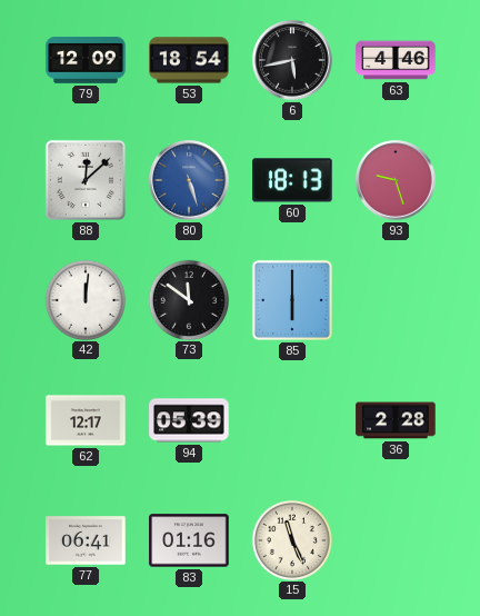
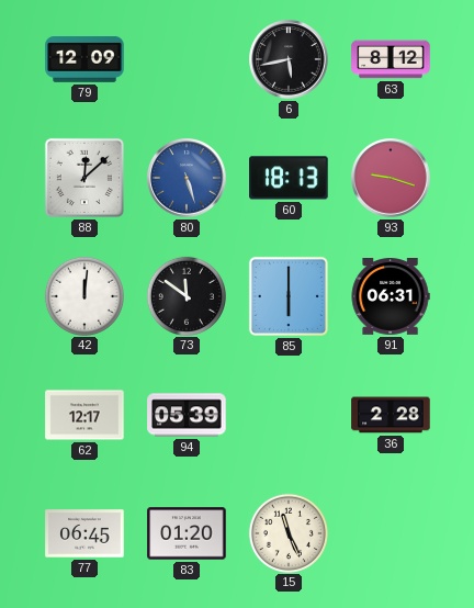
53: 18:54 -> none (189, 60)
63: 4:46 -> 8:12 (391, 59)
93: 9:27 -> 9:18 (391, 178)
91: none -> 06:31 (391, 297)
77: 06:41 -> 06:45 (84, 533)
83: 01:16 -> 01:20 (187, 533)
